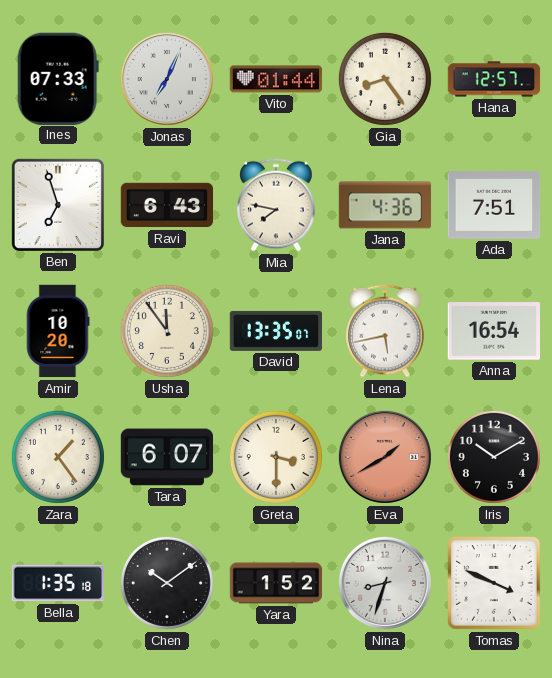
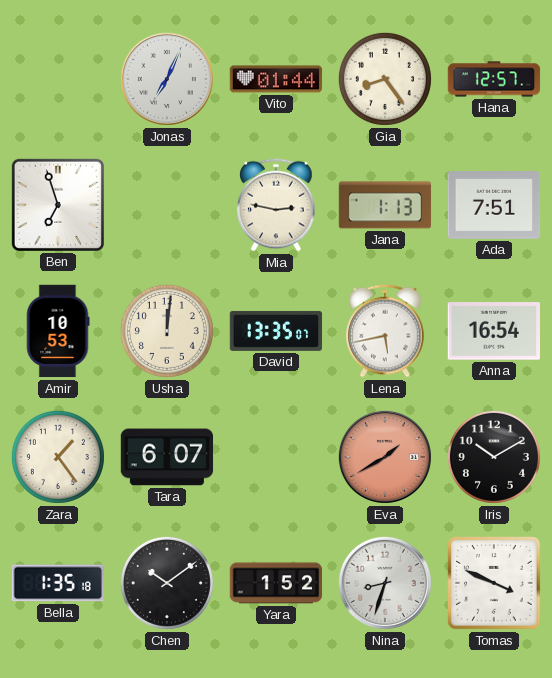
Ines: 07:33 -> none (58, 78)
Ravi: 6:43 -> none (167, 205)
Mia: 7:47 -> 2:47 (276, 205)
Jana: 4:36 -> 1:13 (385, 205)
Amir: 10:20 -> 10:53 (58, 331)
Usha: 11:54 -> 12:01 (167, 331)
Greta: 3:30 -> none (276, 457)
